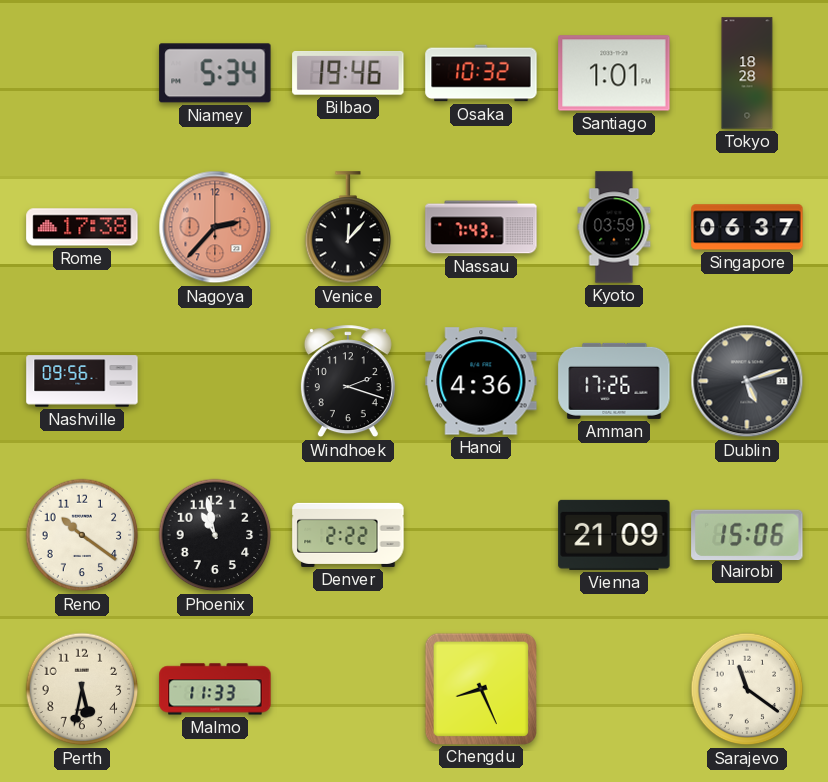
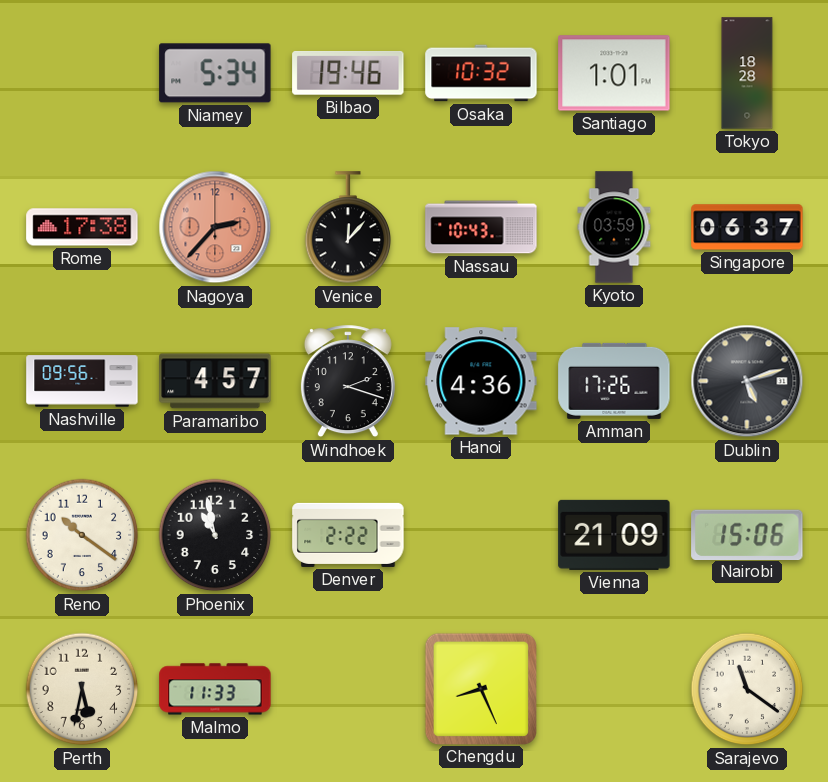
Nassau: 7:43 -> 10:43 (481, 227)
Paramaribo: none -> 4:57 (215, 381)
